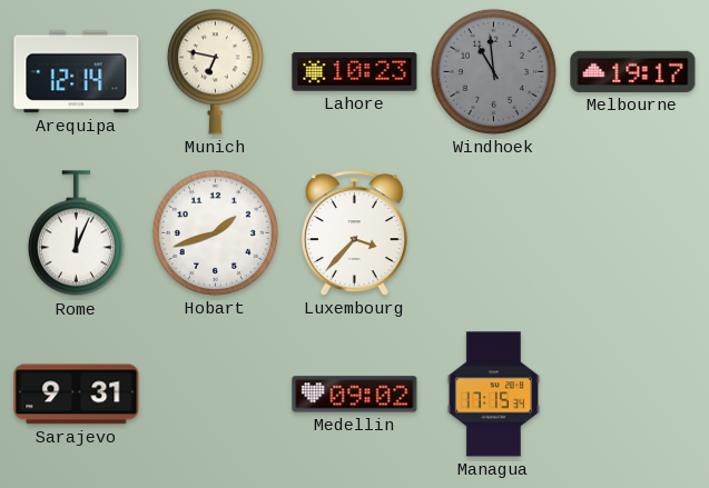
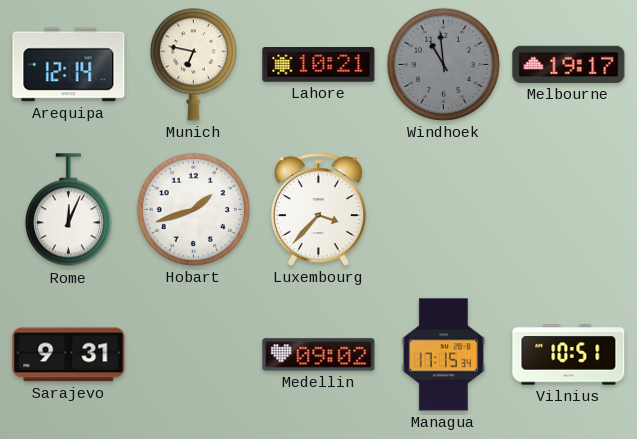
Lahore: 10:23 -> 10:21 (319, 65)
Vilnius: none -> 10:51 (569, 355)
